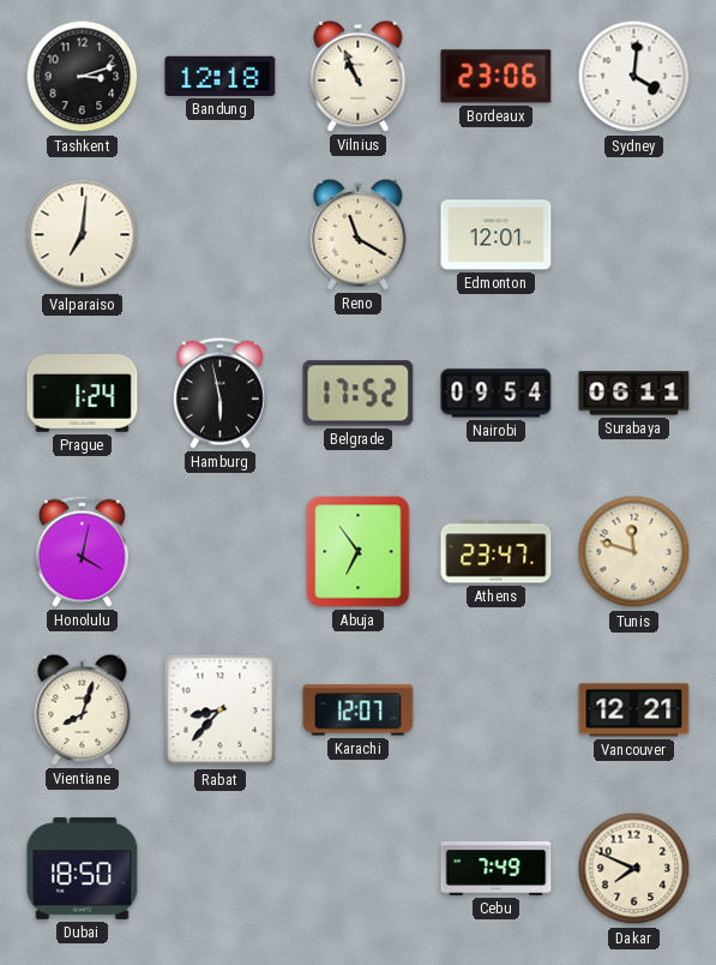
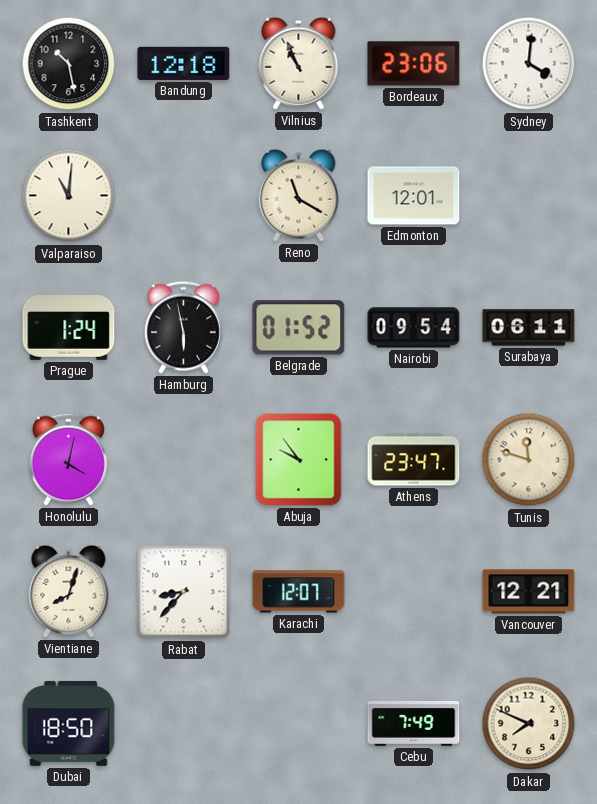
Tashkent: 3:12 -> 10:28 (69, 64)
Valparaiso: 7:01 -> 11:01 (69, 196)
Belgrade: 17:52 -> 01:52 (299, 328)
Abuja: 6:54 -> 9:54 (299, 460)
